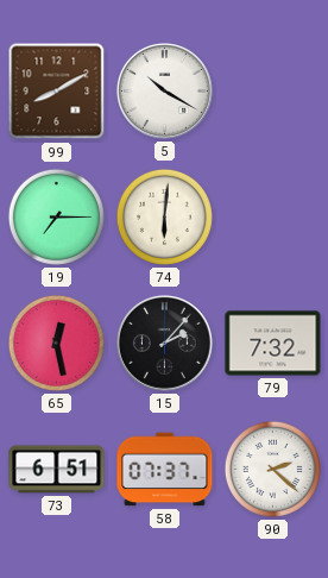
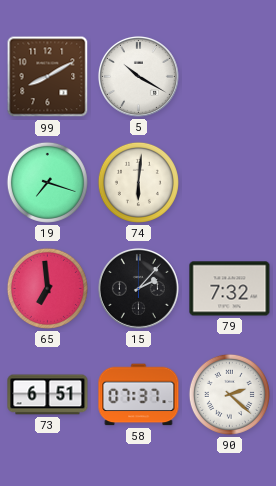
19: 7:15 -> 7:18 (47, 182)
65: 12:28 -> 6:59 (47, 288)
